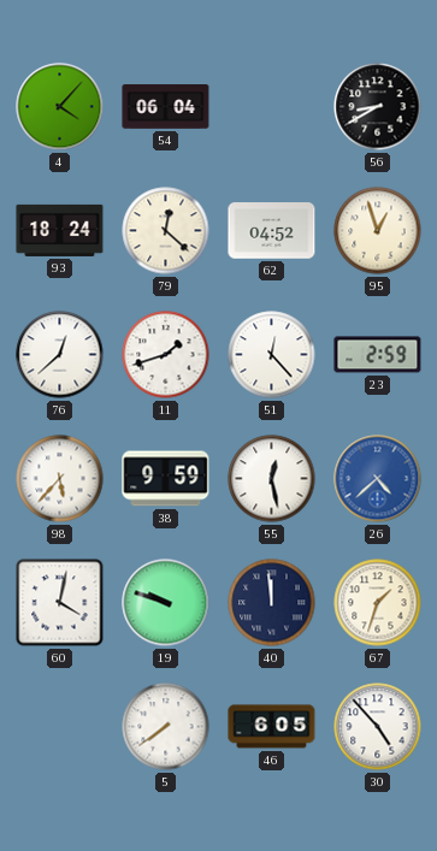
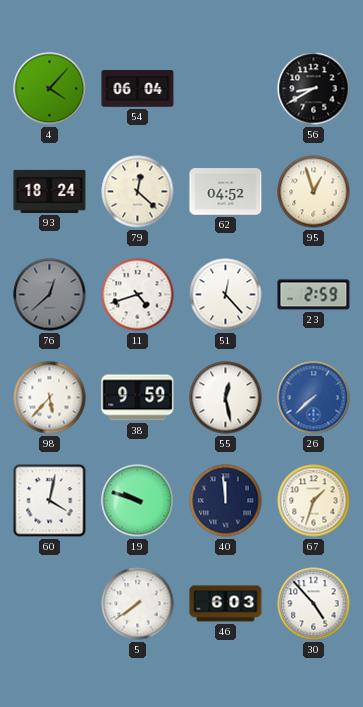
76 dial: white -> grey (50, 295)
11: 1:42 -> 4:42 (138, 295)
26: 4:38 -> 7:38 (314, 398)
46: 6:05 -> 6:03 (226, 604)
